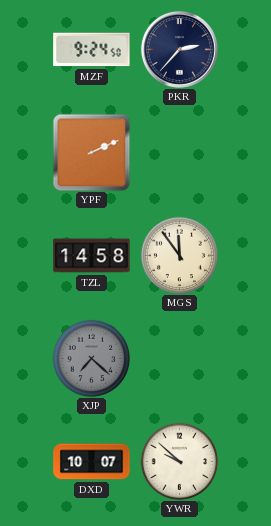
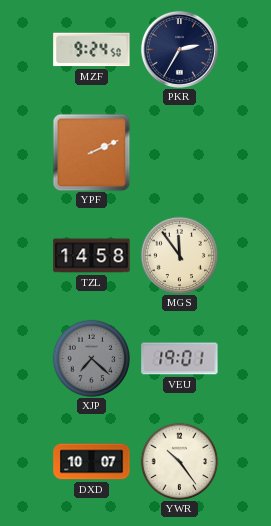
PKR: 2:37 -> 2:35 (179, 49)
VEU: none -> 19:01 (180, 359)
YWR: 9:52 -> 10:24 (179, 461)
